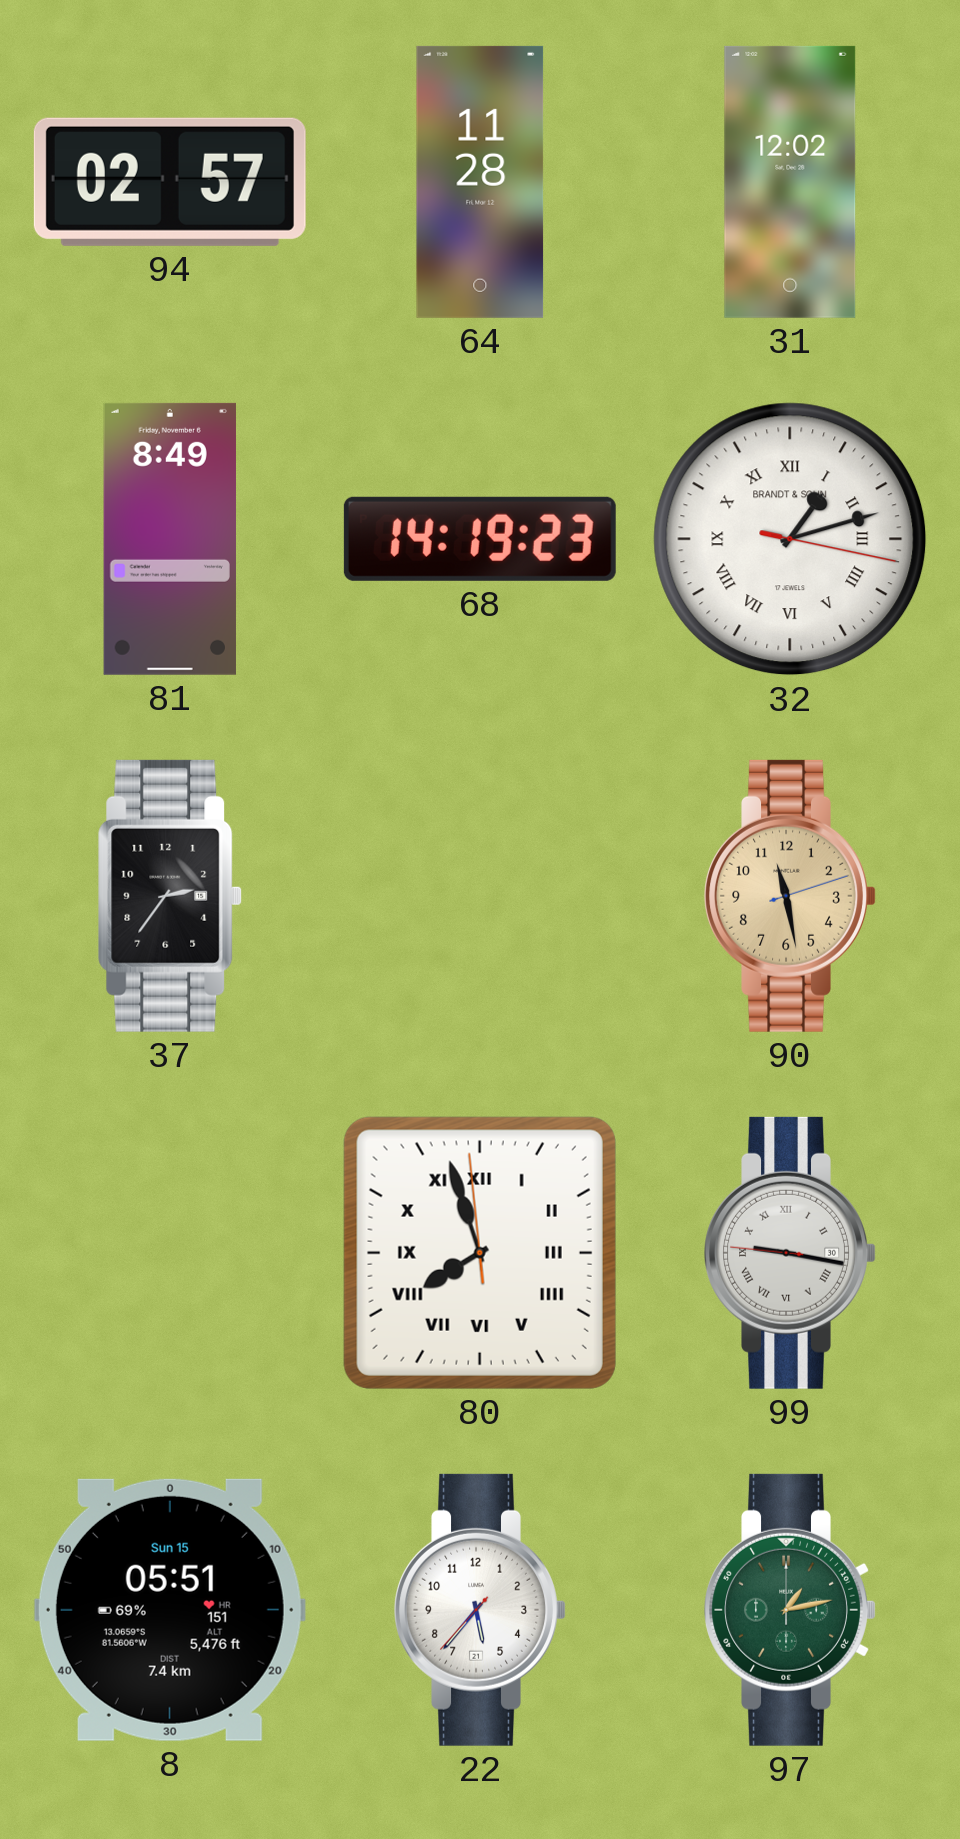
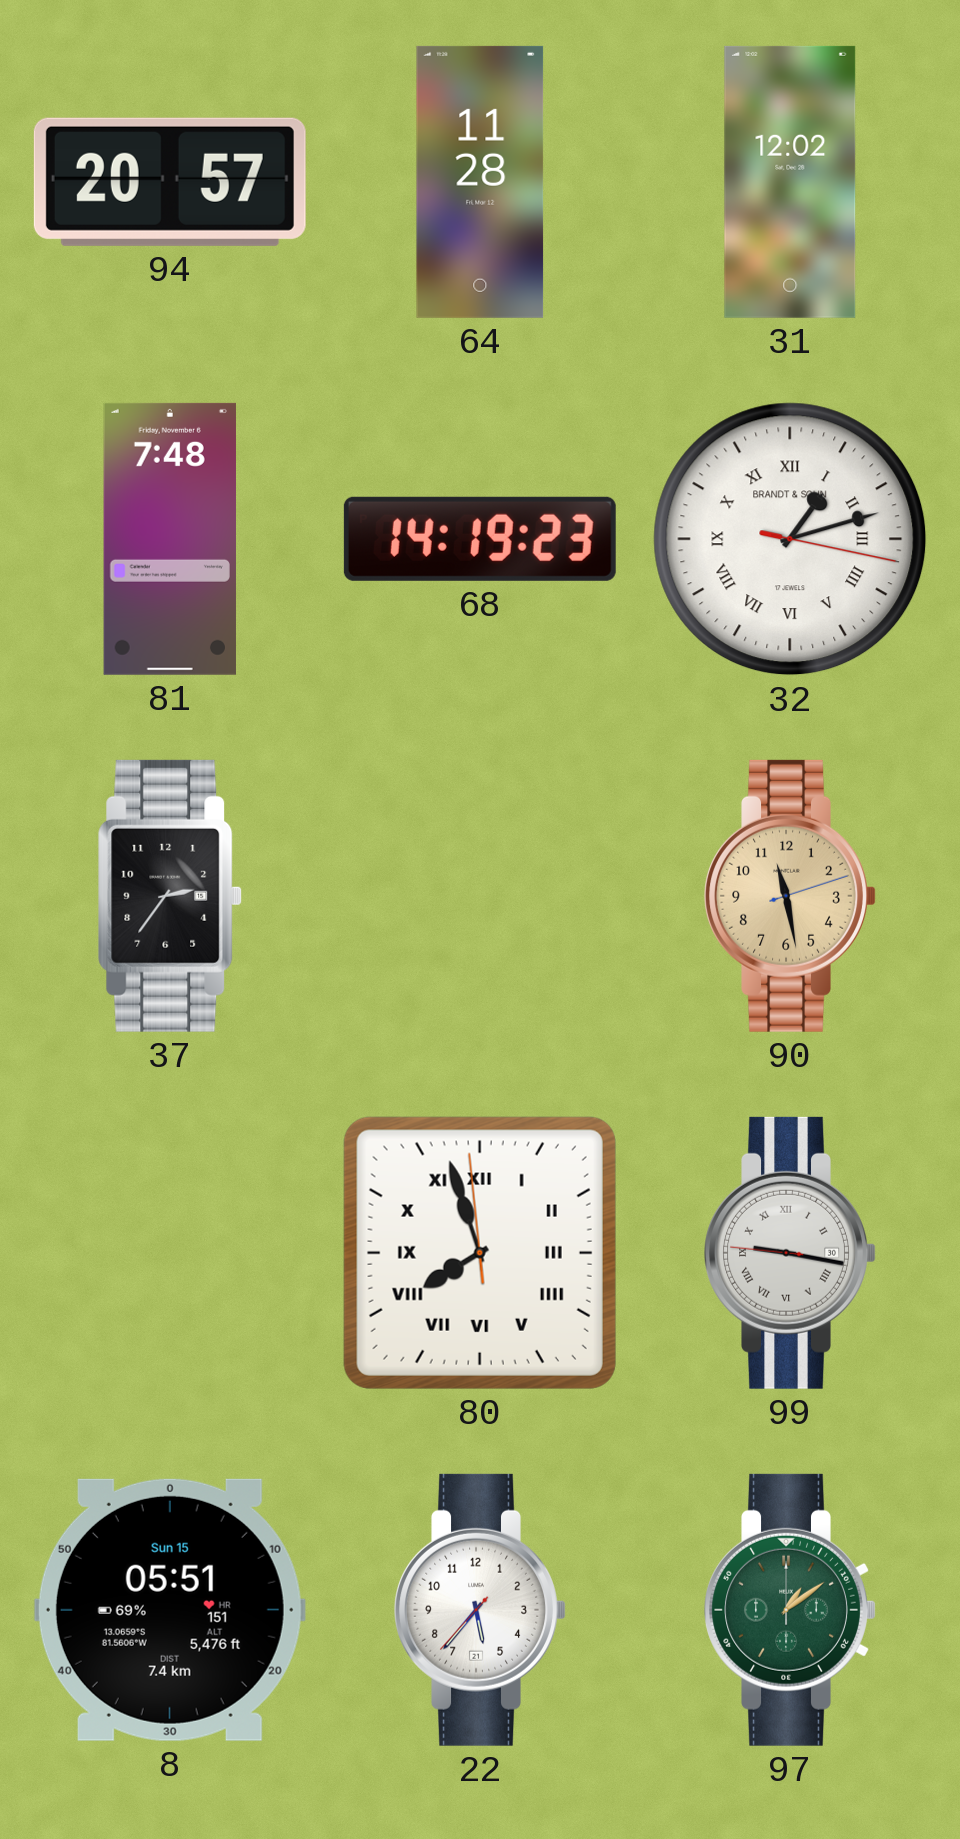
94: 02:57 -> 20:57 (170, 182)
81: 8:49 -> 7:48 (170, 539)
97: 1:13 -> 1:09 (790, 1610)
